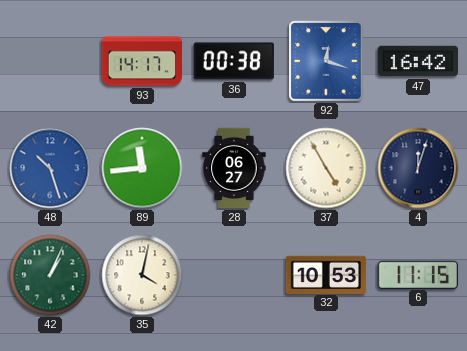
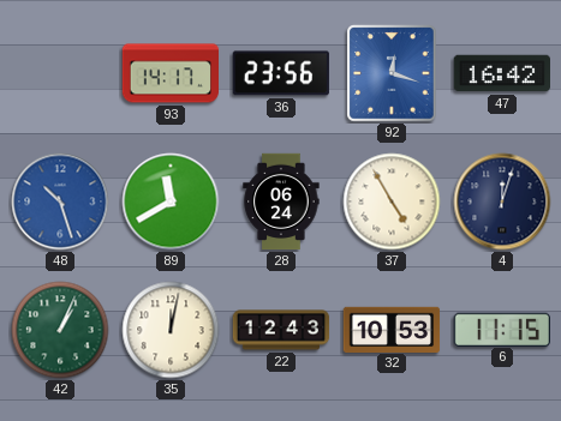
36: 00:38 -> 23:56 (281, 73)
89: 11:44 -> 11:40 (171, 202)
28: 06:27 -> 06:24 (281, 202)
35: 4:02 -> 12:02 (171, 330)
22: none -> 12:43 (281, 330)
